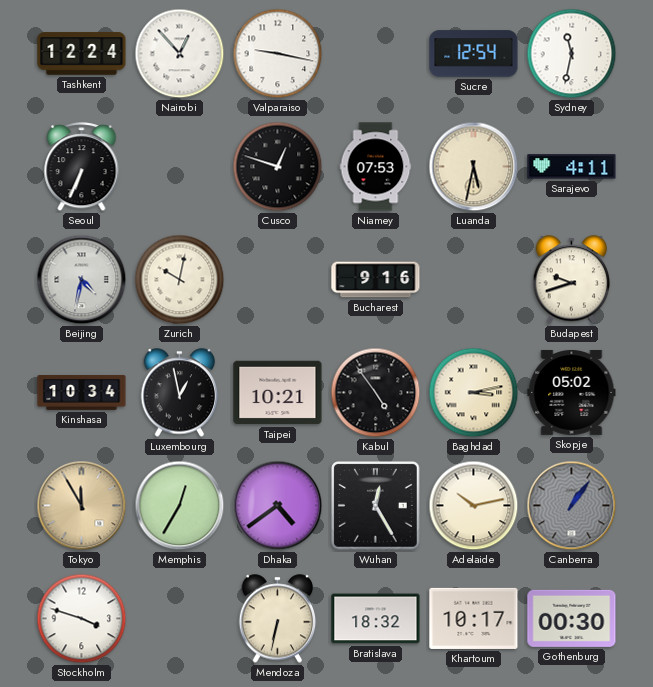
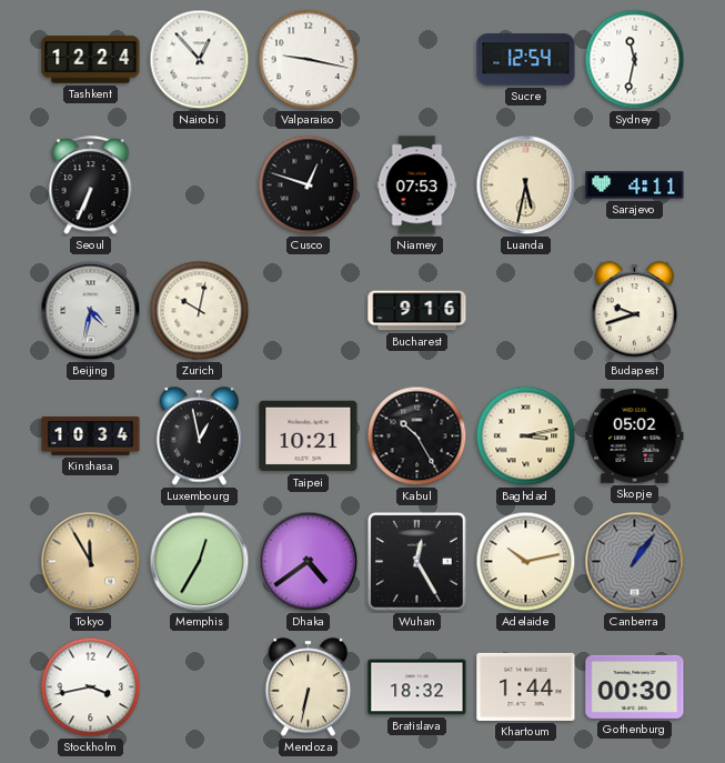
Kabul: 4:54 -> 10:25 (417, 436)
Stockholm: 3:48 -> 3:43 (91, 687)
Khartoum: 10:17 -> 1:44 (526, 686)
